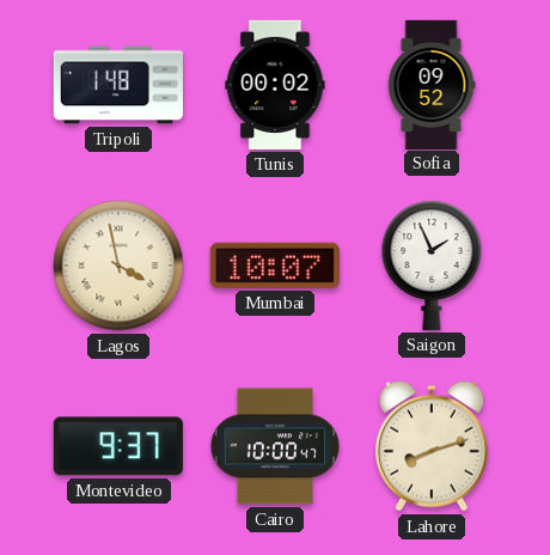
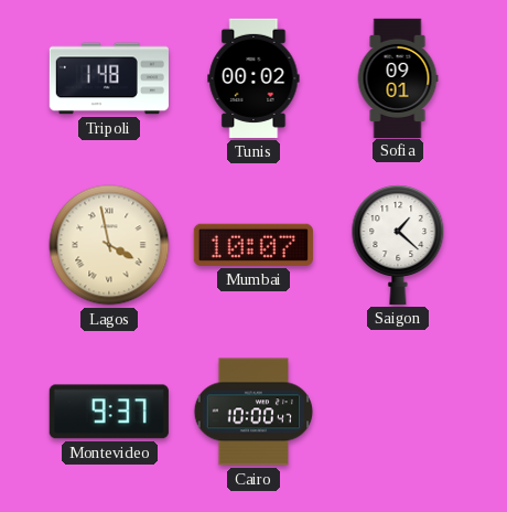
Sofia: 09:52 -> 09:01 (398, 77)
Saigon: 1:56 -> 1:22 (398, 245)
Lahore: 8:12 -> none (433, 446)
